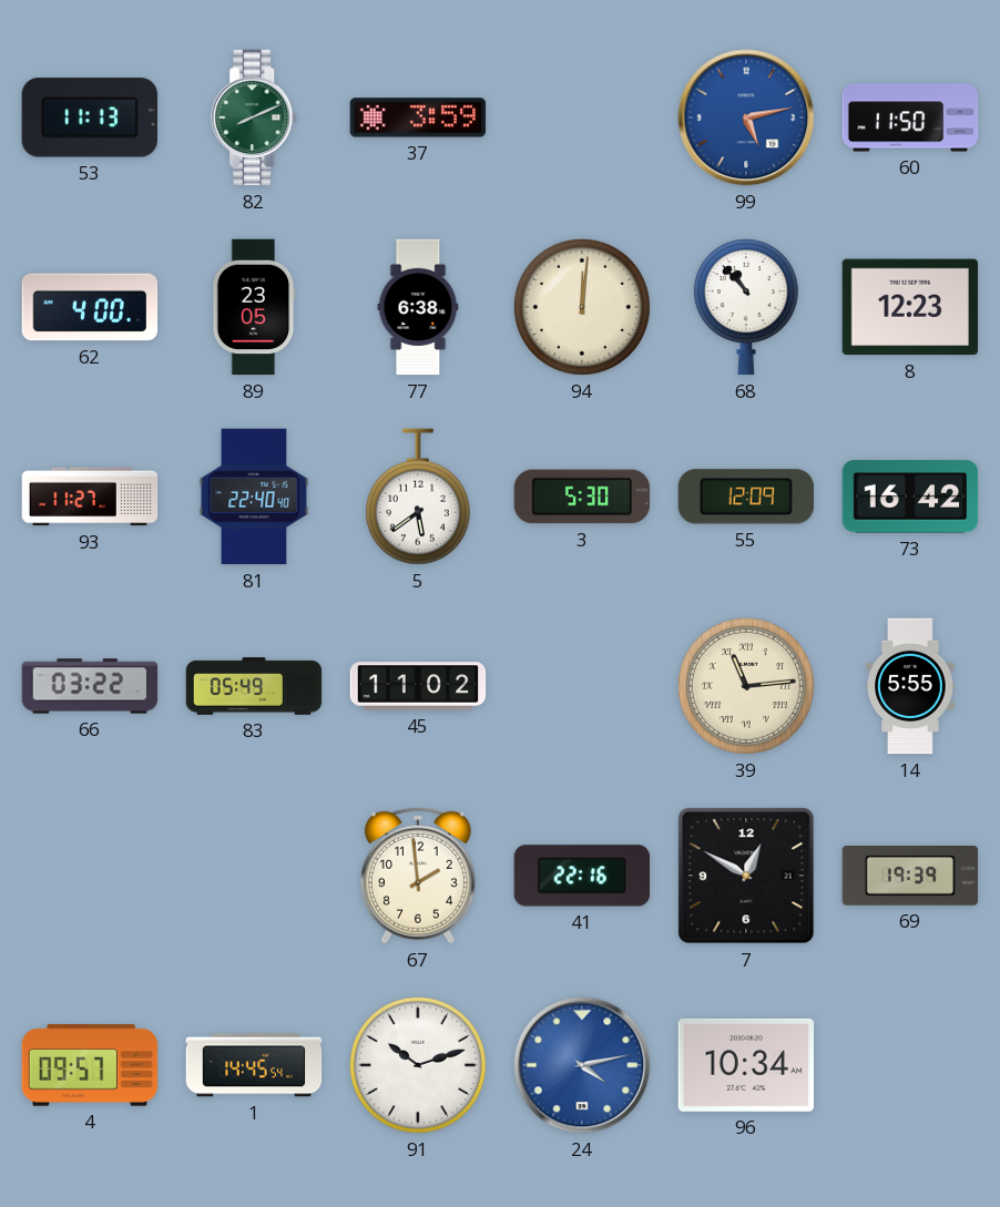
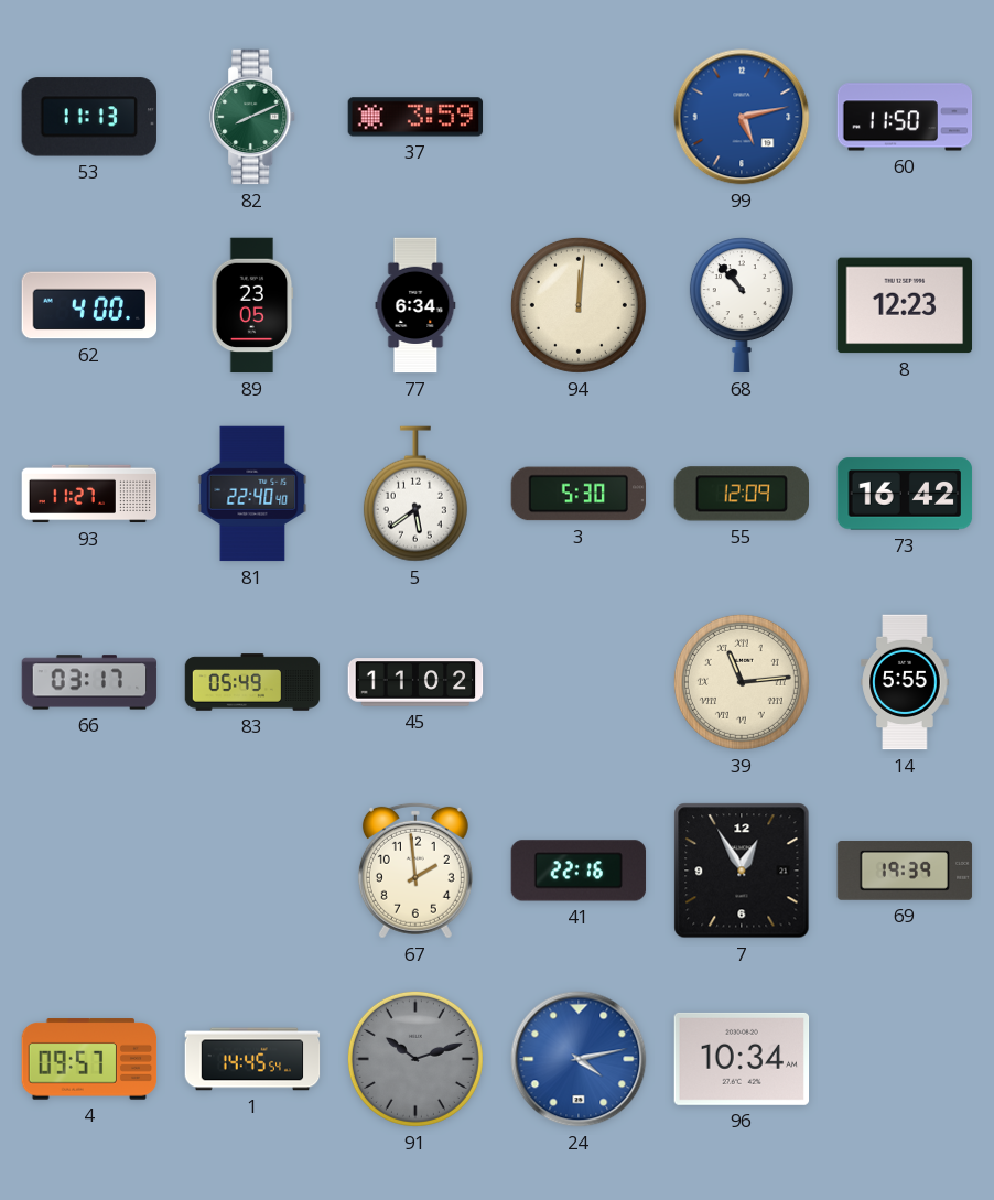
77: 6:38 -> 6:34 (415, 305)
66: 03:22 -> 03:17 (89, 682)
7: 12:50 -> 12:55 (742, 871)
91 dial: white -> grey (415, 1059)
